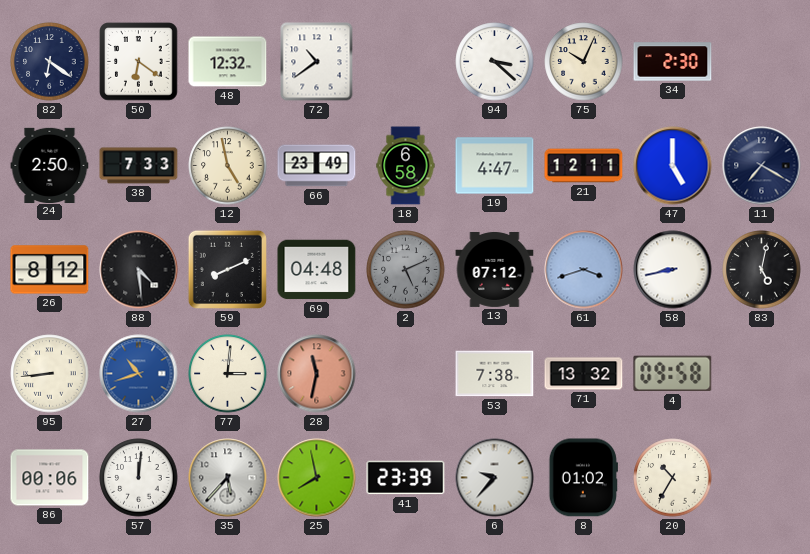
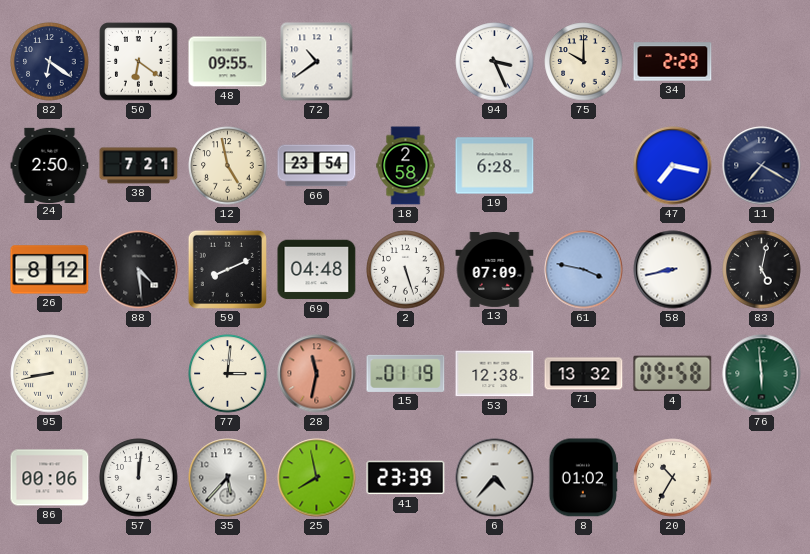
48: 12:32 -> 09:55 (228, 62)
94: 3:22 -> 3:26 (495, 62)
75: 10:04 -> 10:00 (584, 62)
34: 2:30 -> 2:29 (673, 62)
38: 7:33 -> 7:21 (139, 166)
66: 23:49 -> 23:54 (317, 166)
18: 6:58 -> 2:58 (406, 166)
19: 4:47 -> 6:28 (495, 166)
21: 12:11 -> none (584, 166)
47: 5:00 -> 7:17 (673, 166)
2: 5:11 -> 5:27 (406, 270)
2 dial: grey -> white (406, 270)
13: 07:12 -> 07:09 (495, 269)
61: 3:42 -> 3:47 (584, 270)
95: 8:44 -> 8:43 (50, 374)
27: 10:42 -> none (139, 374)
15: none -> 01:19 (406, 373)
53: 7:38 -> 12:38 (495, 374)
76: none -> 5:59 (762, 374)
6: 9:37 -> 4:37 (495, 478)
